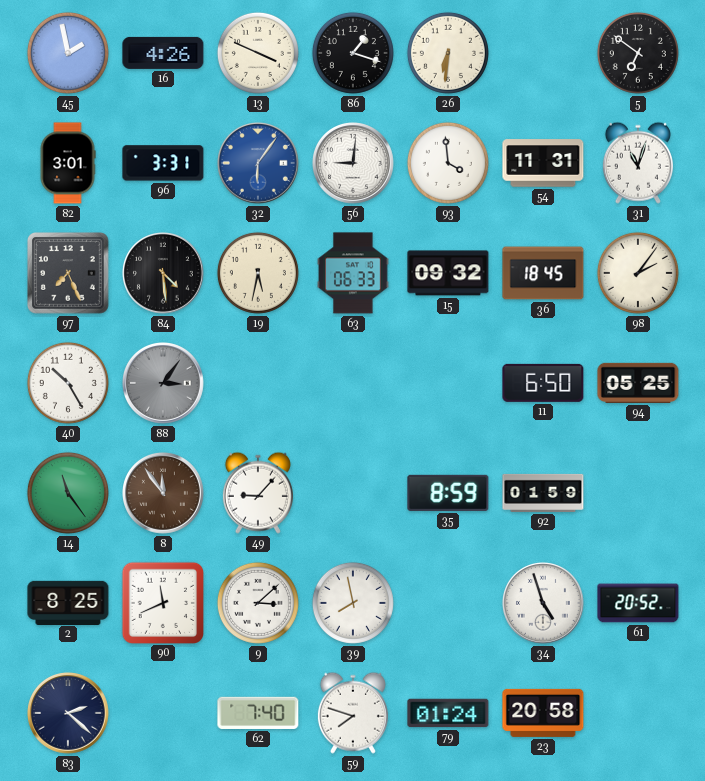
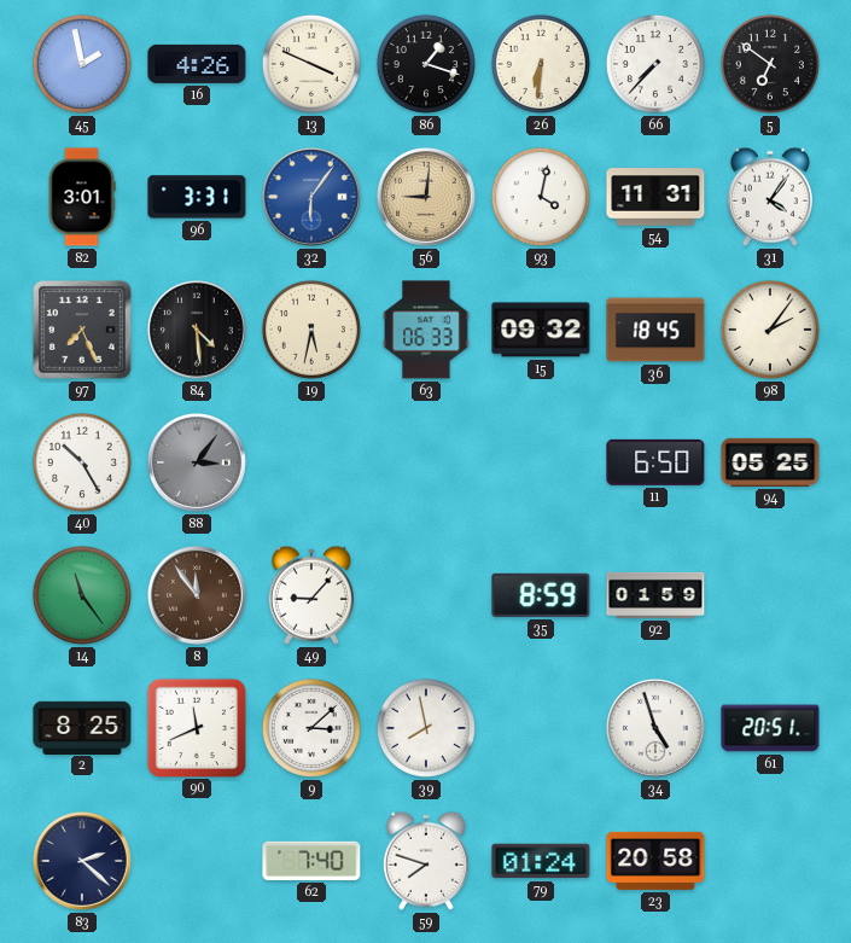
66: none -> 7:37 (655, 64)
56 dial: white -> champagne (427, 198)
93: 3:59 -> 4:02 (541, 197)
31: 11:03 -> 4:06 (770, 197)
61: 20:52 -> 20:51 (770, 728)
